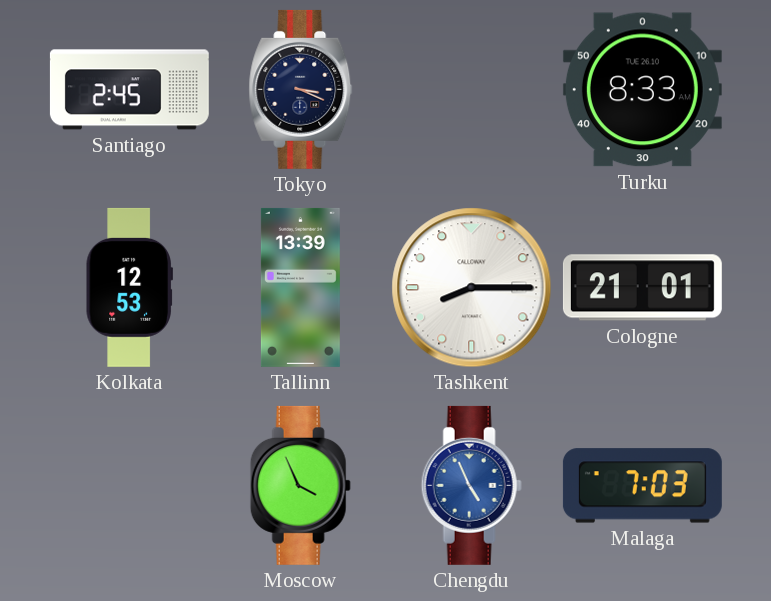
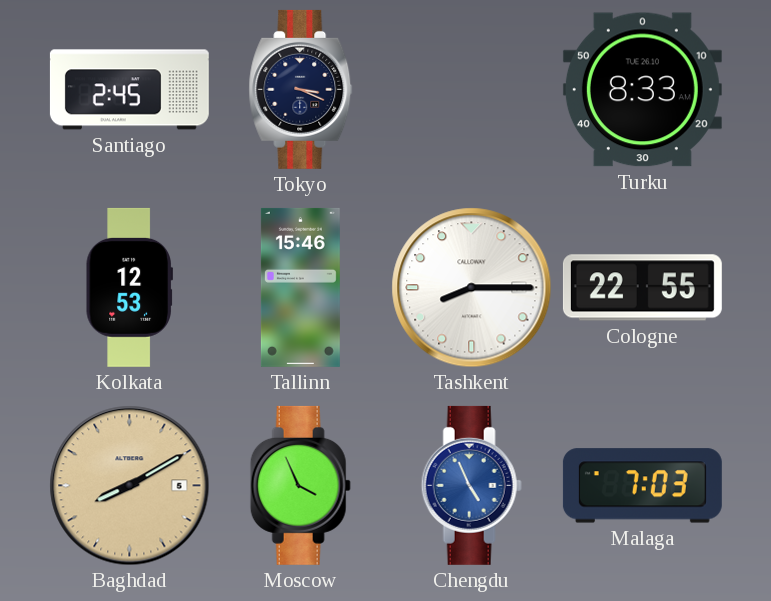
Tallinn: 13:39 -> 15:46 (300, 287)
Cologne: 21:01 -> 22:55 (642, 288)
Baghdad: none -> 8:10 (130, 486)
